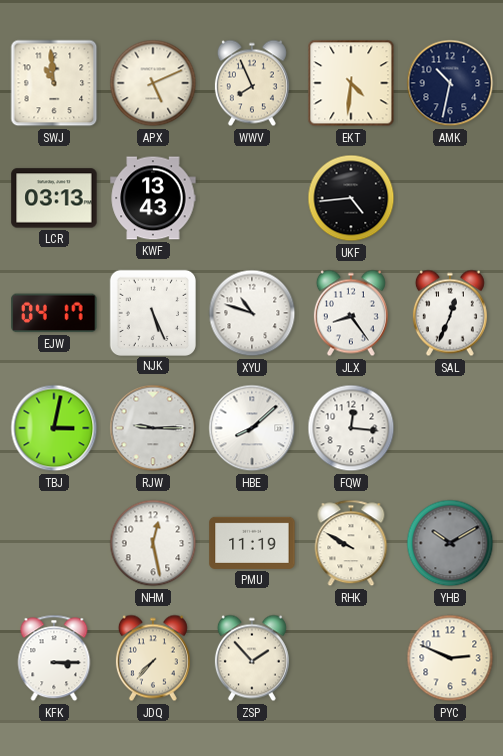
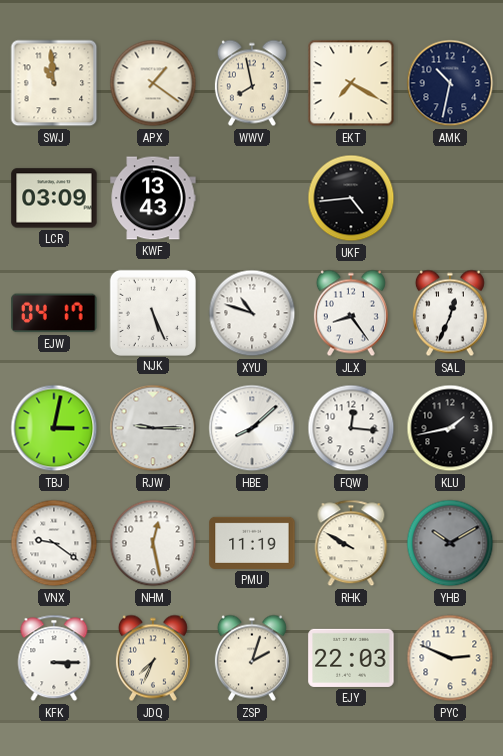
APX: 5:11 -> 1:21 (153, 83)
WWV: 7:56 -> 7:58 (252, 83)
EKT: 4:31 -> 7:20 (351, 83)
LCR: 03:13 -> 03:09 (54, 198)
KLU: none -> 1:43 (450, 428)
VNX: none -> 9:21 (54, 543)
JDQ: 7:37 -> 7:34 (153, 658)
ZSP: 1:53 -> 2:03 (252, 658)
EJY: none -> 22:03 (351, 658)
